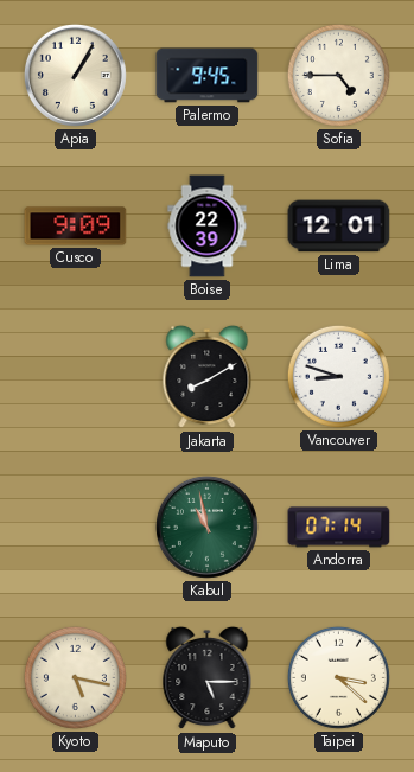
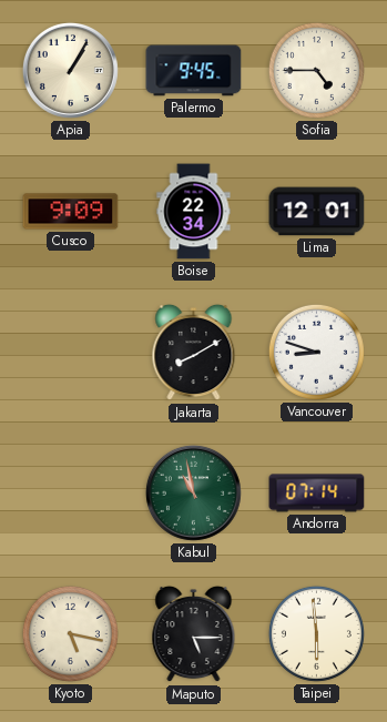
Boise: 22:39 -> 22:34 (194, 212)
Taipei: 3:22 -> 5:59 (316, 633)
